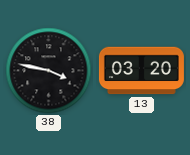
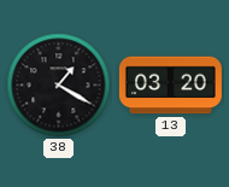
38: 3:47 -> 1:20 (59, 86)
